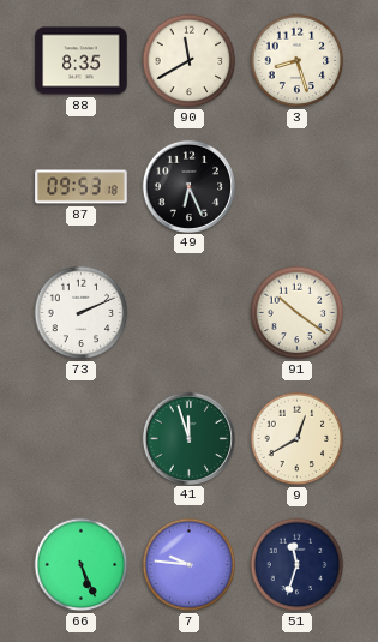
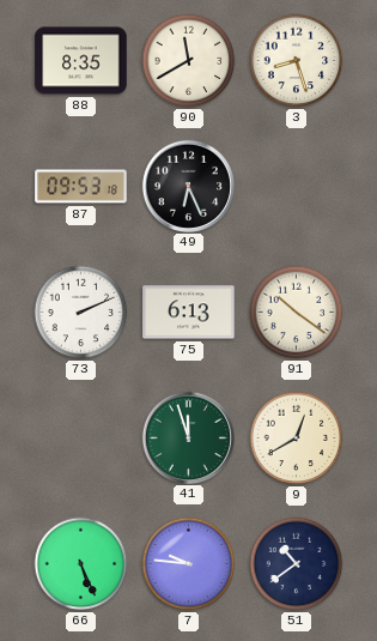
75: none -> 6:13 (189, 313)
51: 11:33 -> 10:39 (297, 564)
